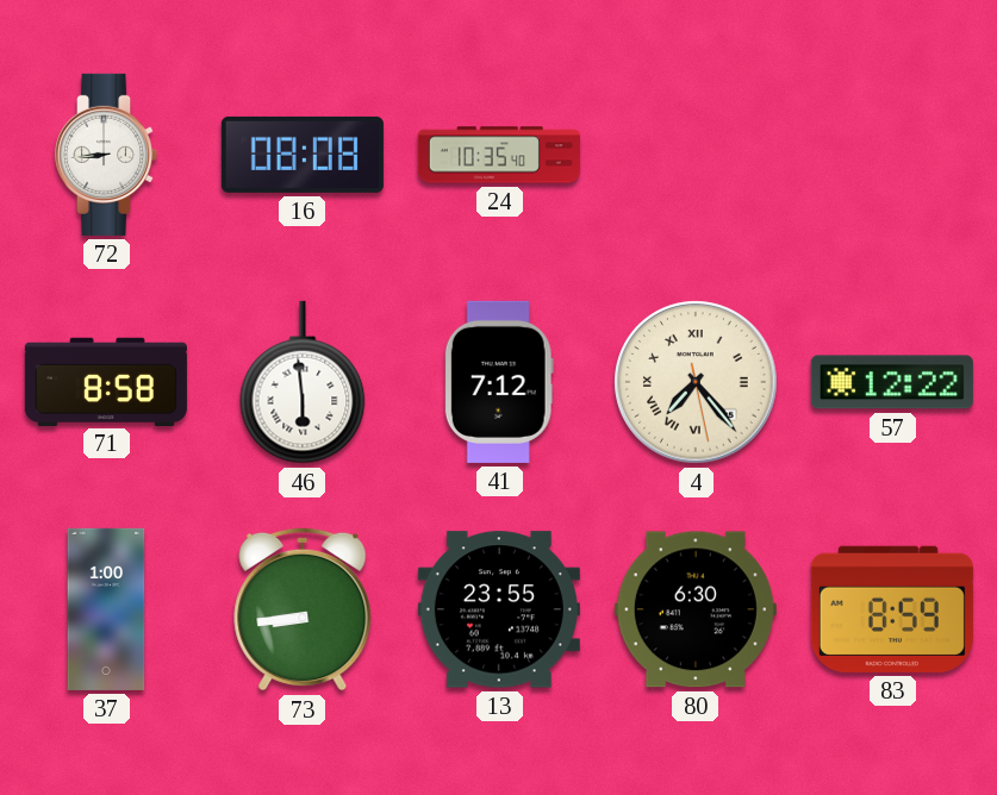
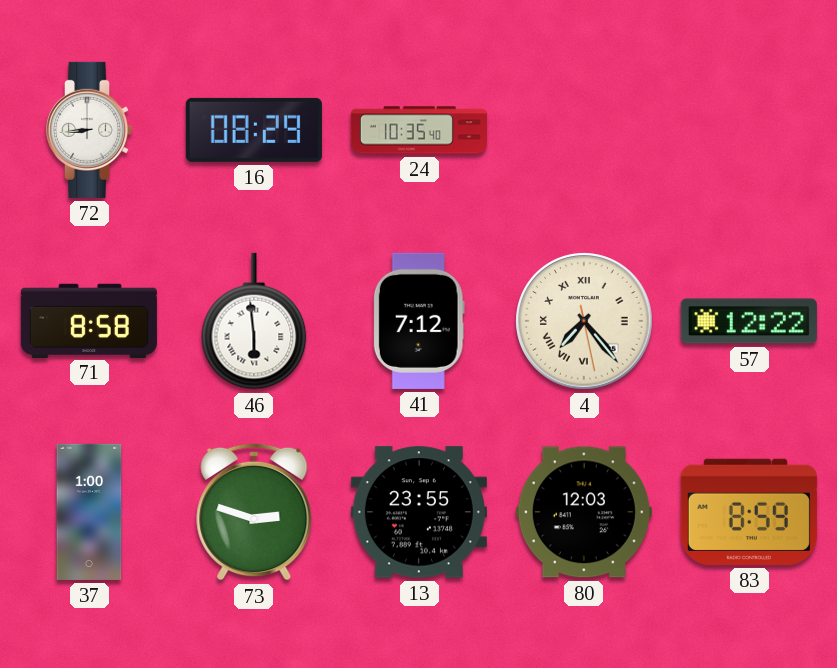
16: 08:08 -> 08:29 (254, 130)
73: 8:44 -> 2:48 (254, 512)
80: 6:30 -> 12:03 (584, 512)
